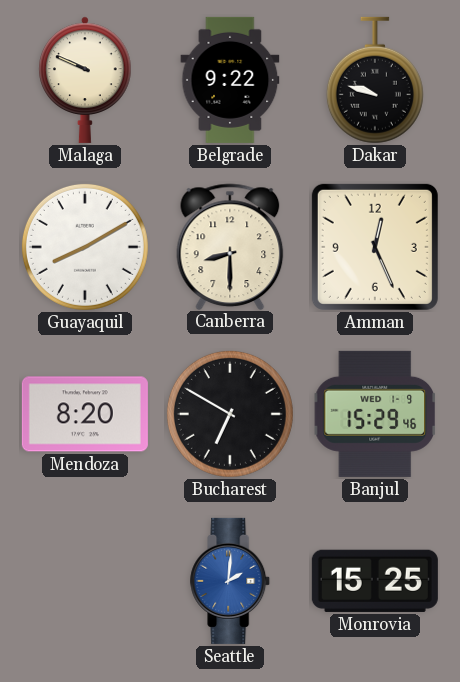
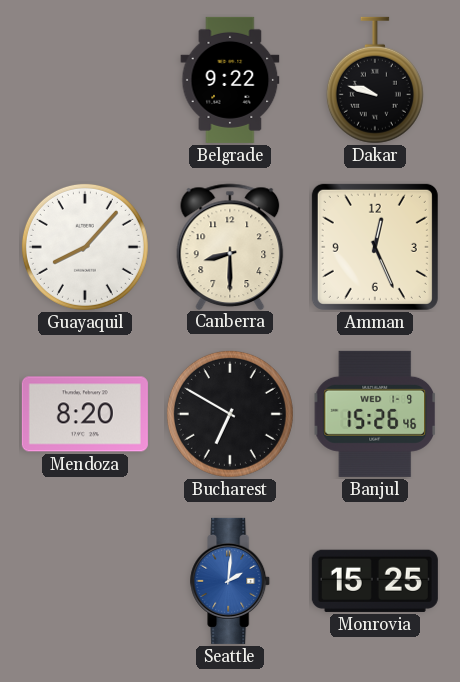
Malaga: 9:49 -> none (85, 80)
Guayaquil: 8:10 -> 8:07 (85, 247)
Banjul: 15:29 -> 15:26 (374, 414)
